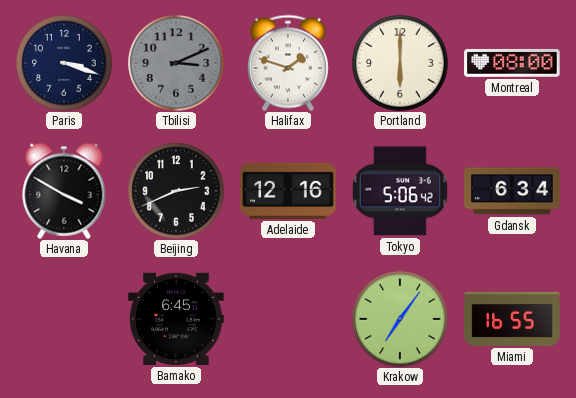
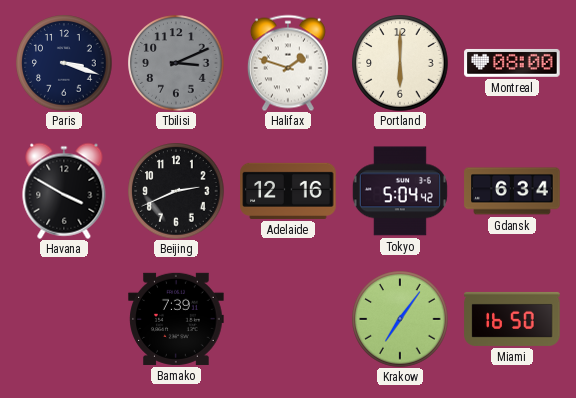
Tokyo: 5:06 -> 5:04 (400, 191)
Bamako: 6:45 -> 7:39 (176, 319)
Miami: 16:55 -> 16:50 (512, 319)
